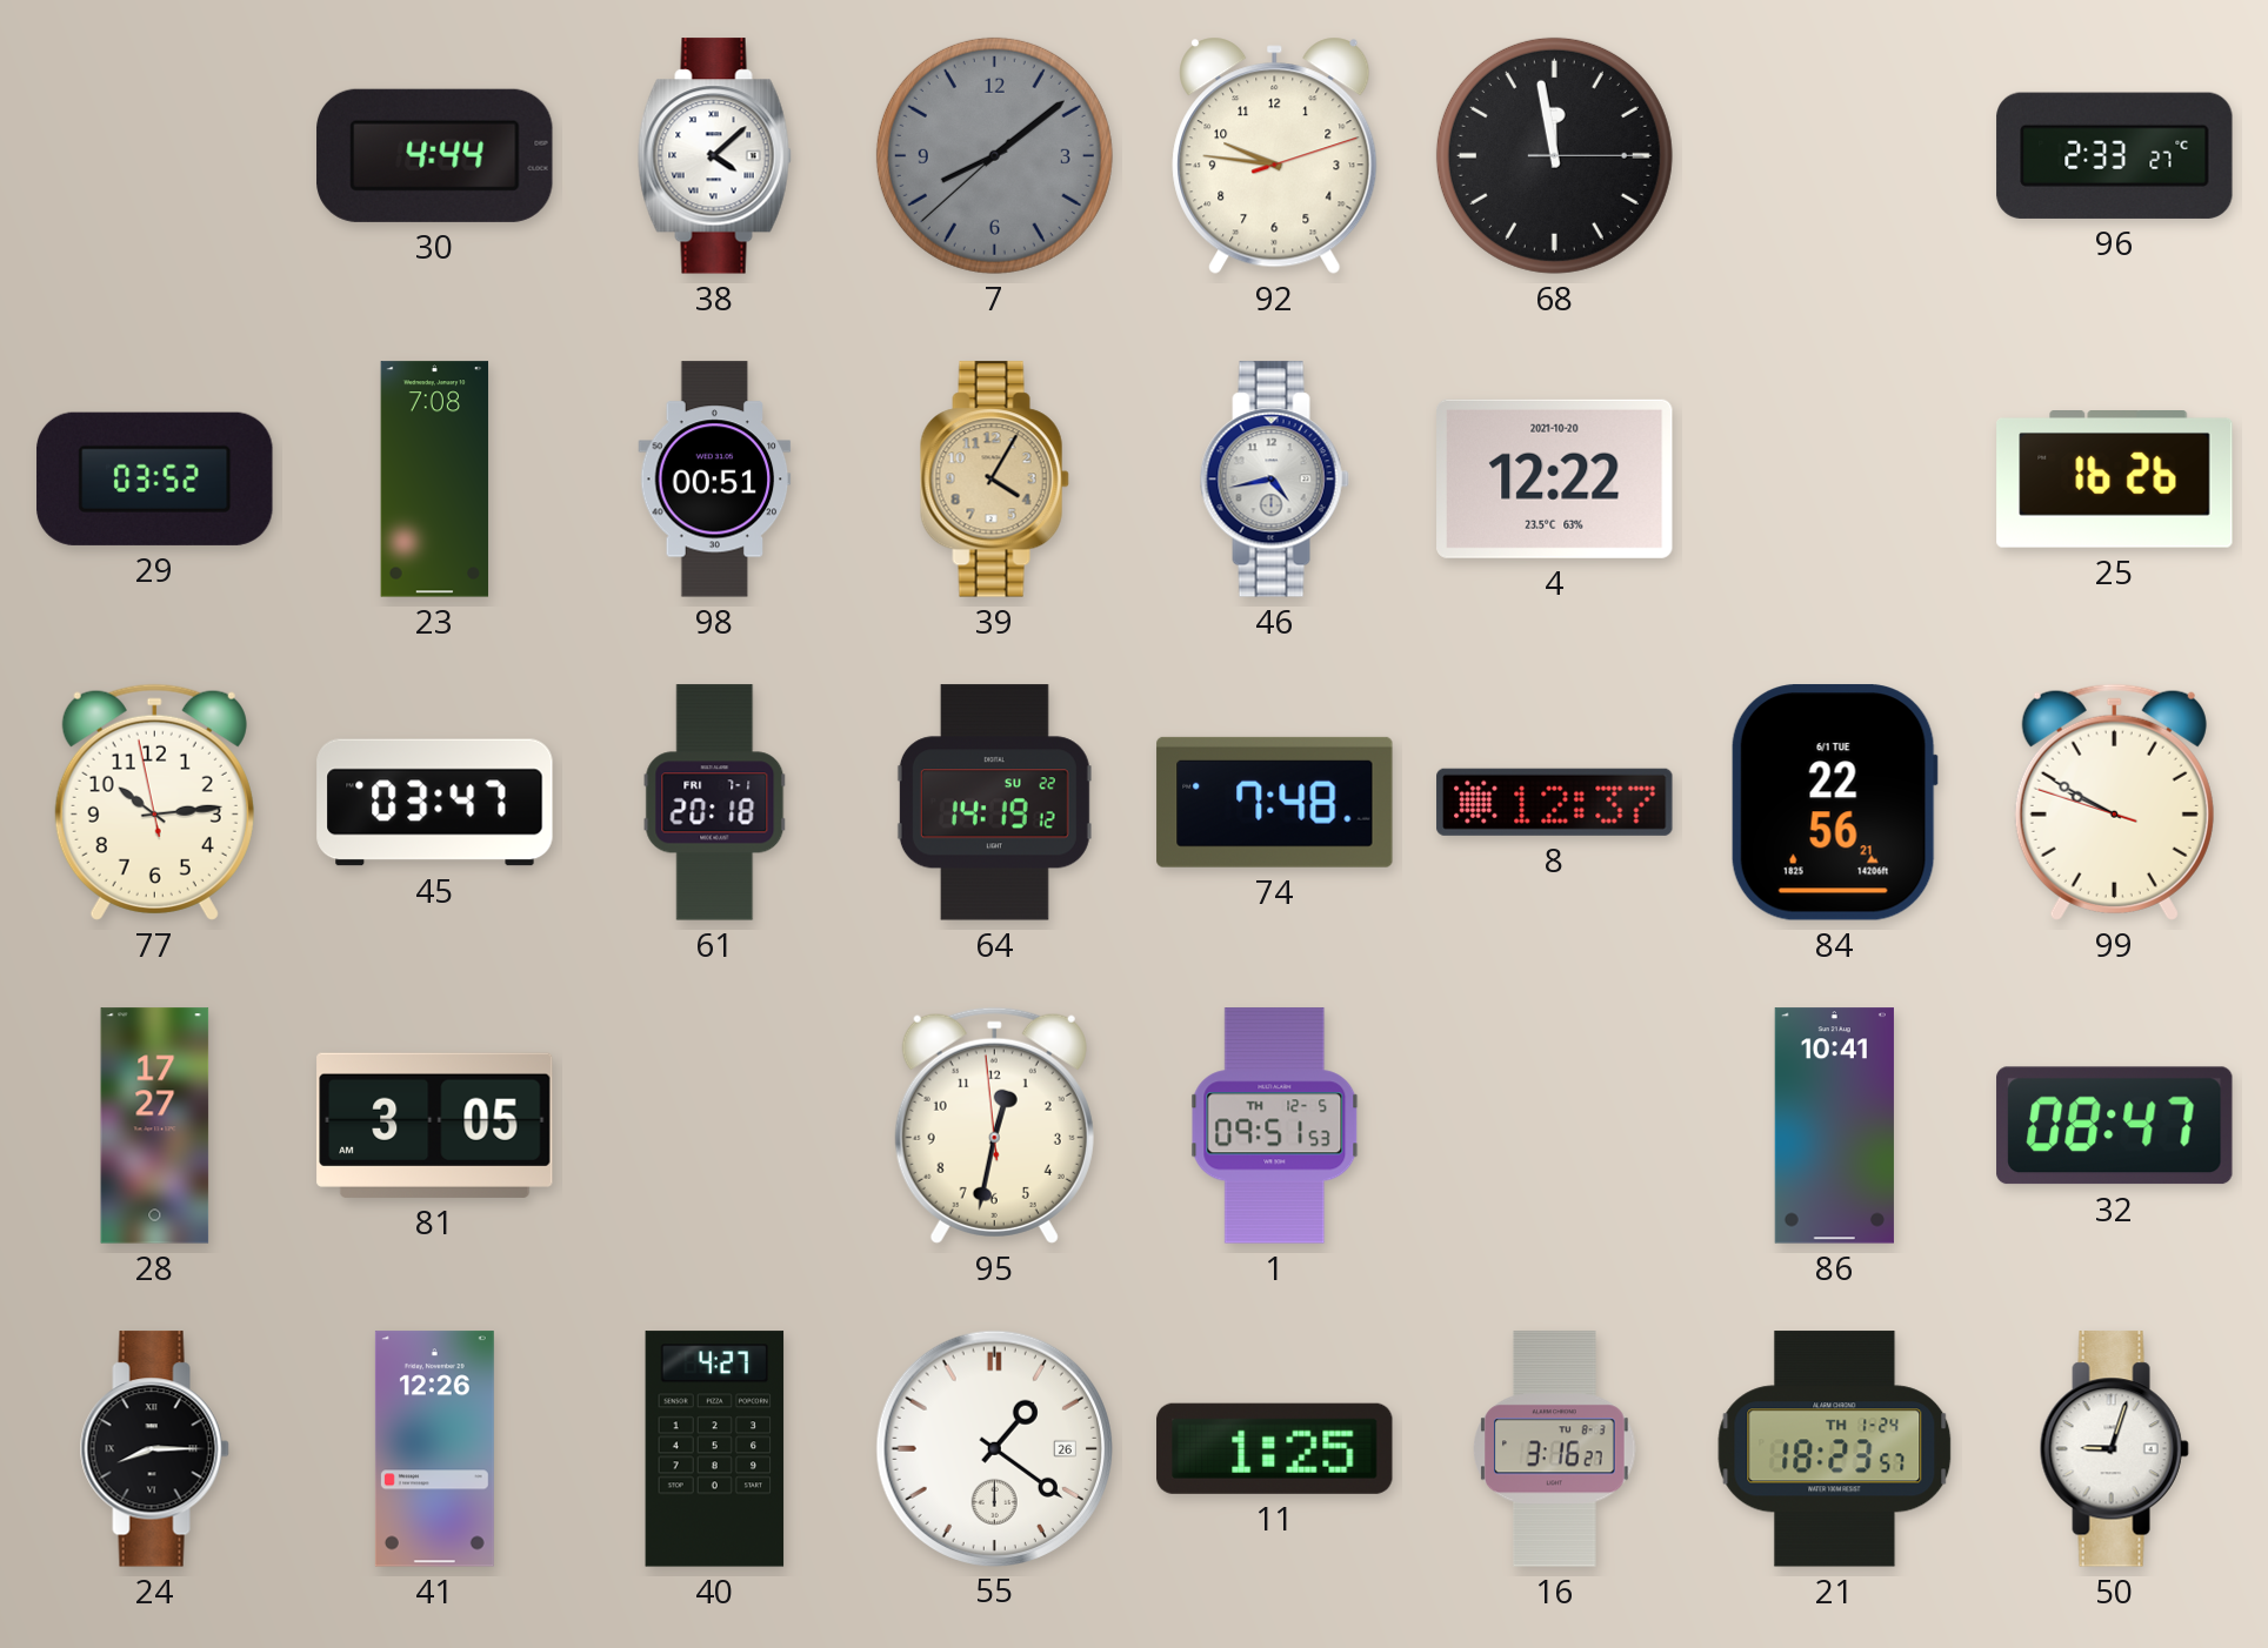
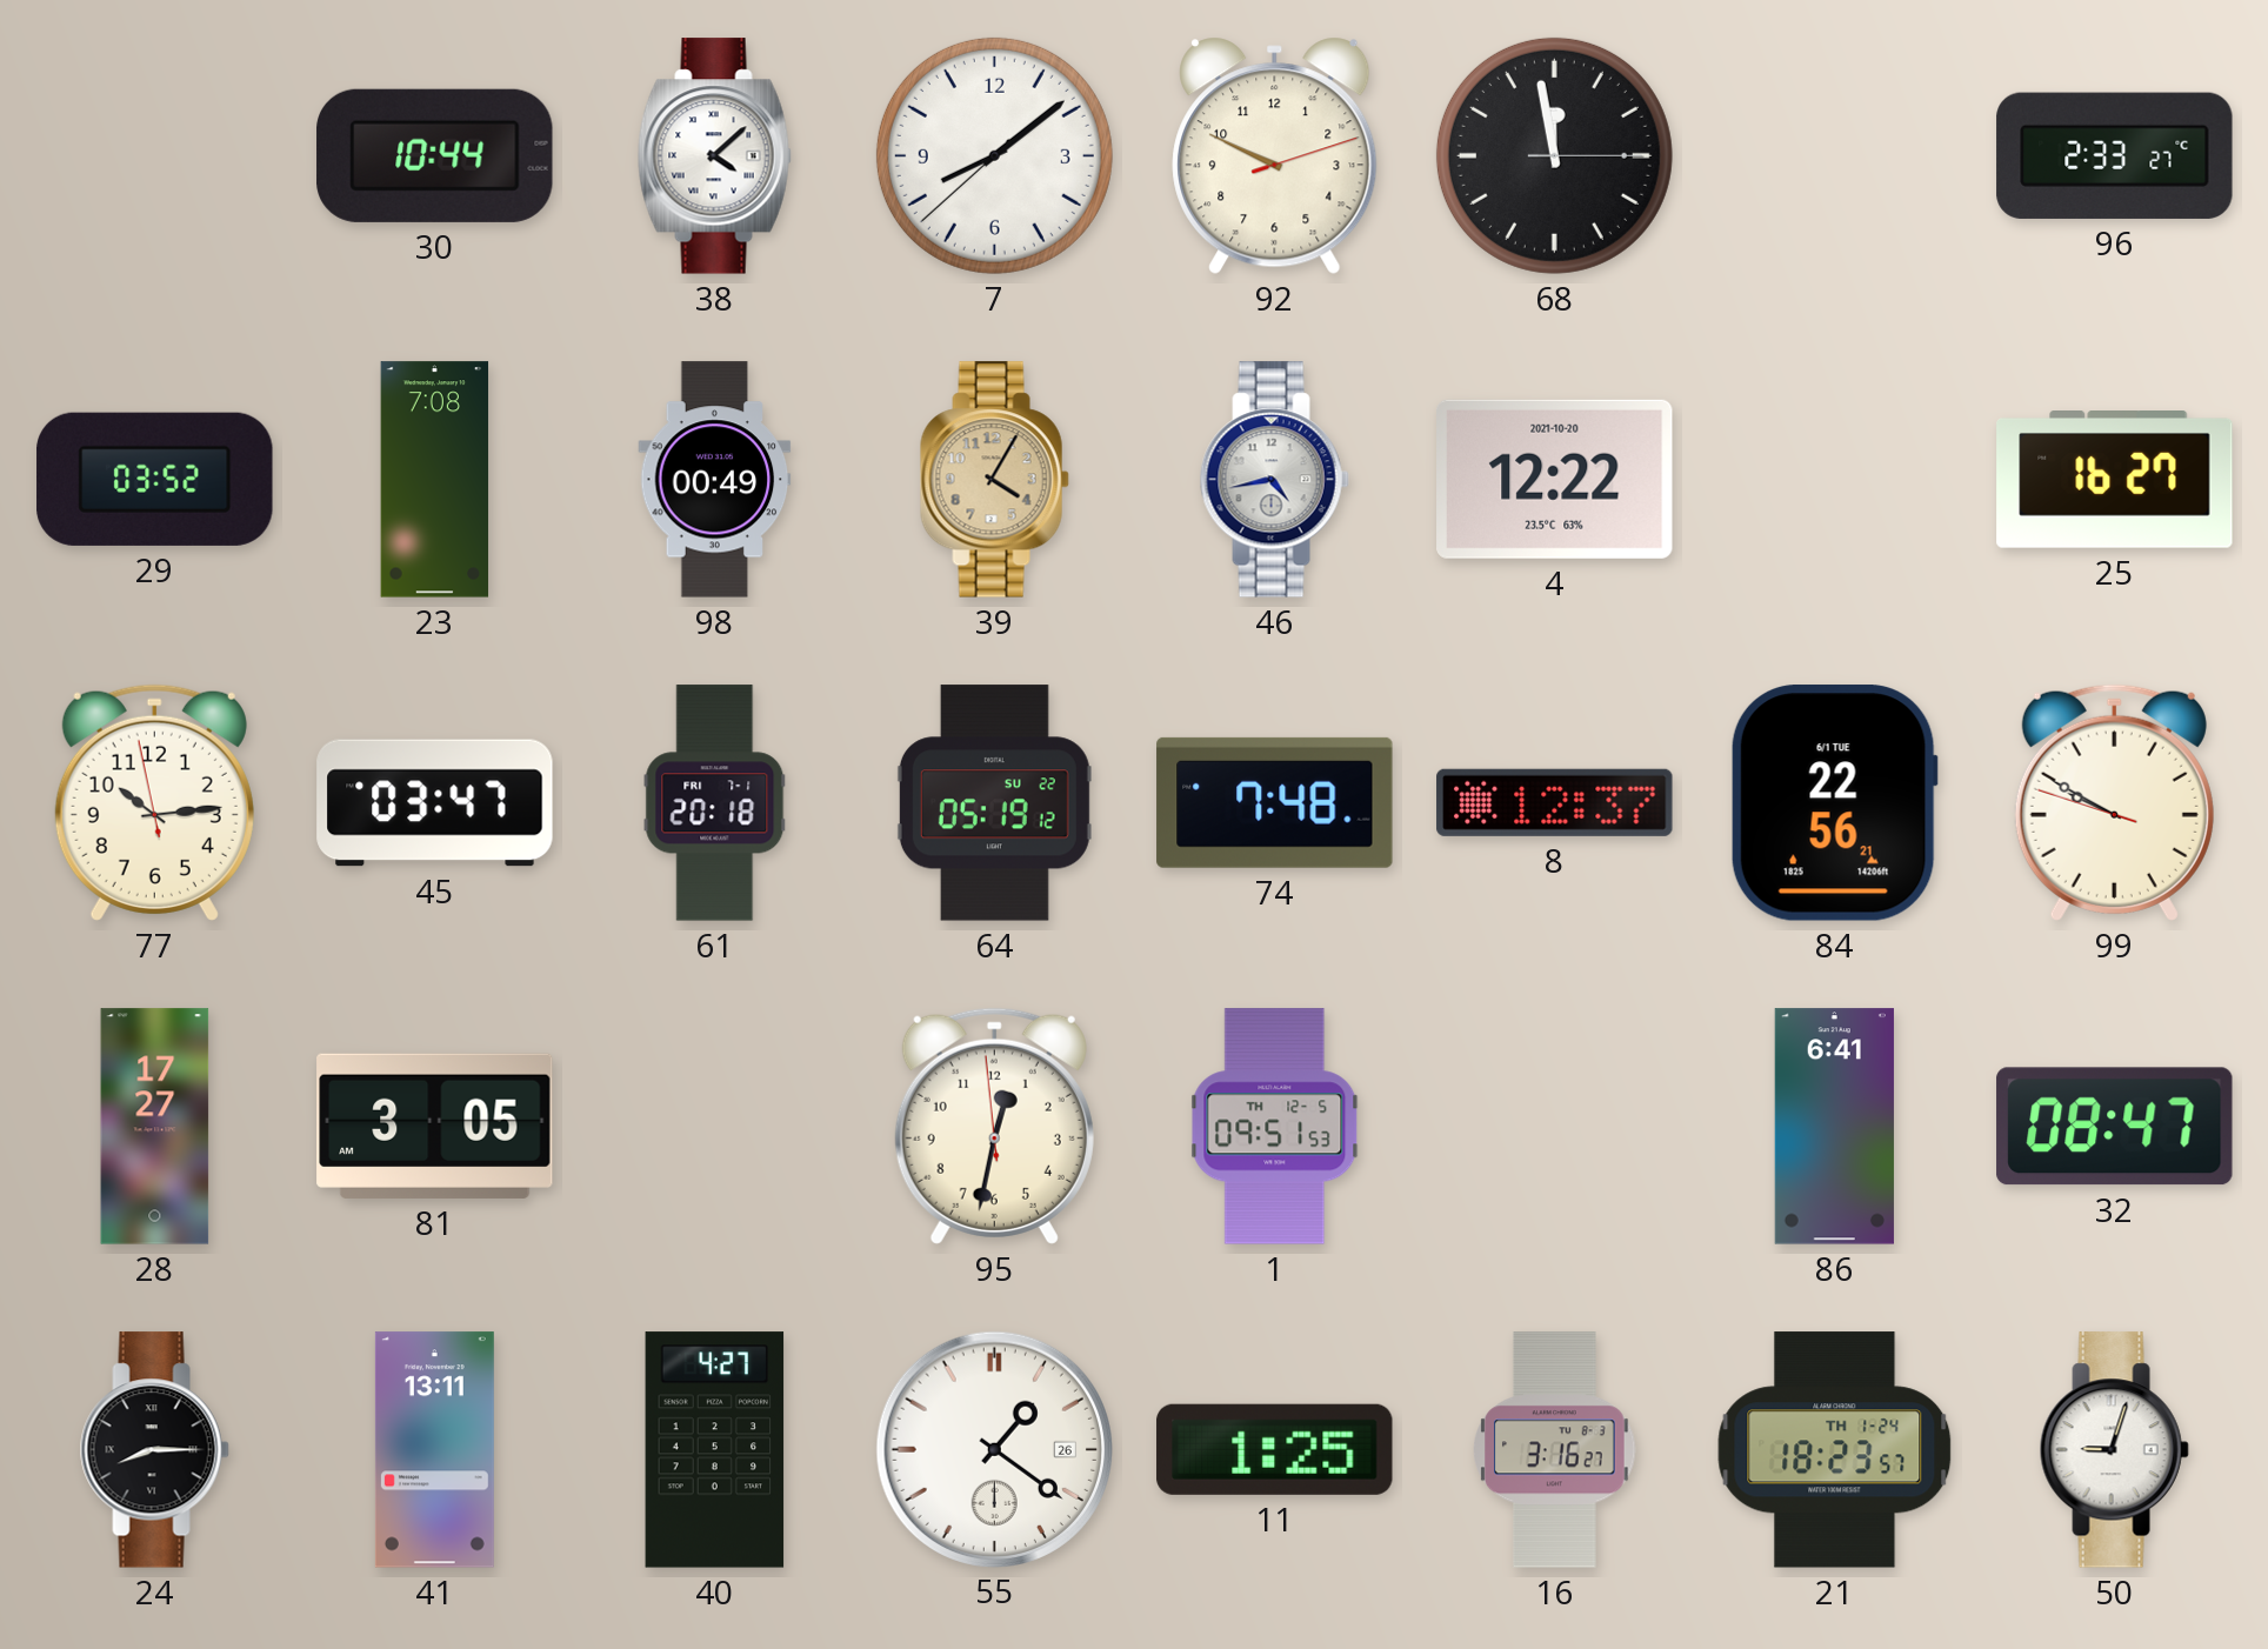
30: 4:44 -> 10:44 (435, 155)
7 dial: grey -> white (994, 155)
92: 9:46 -> 9:49 (1275, 155)
98: 00:51 -> 00:49 (715, 480)
25: 16:26 -> 16:27 (2115, 480)
64: 14:19 -> 05:19 (994, 803)
86: 10:41 -> 6:41 (1834, 1127)
41: 12:26 -> 13:11 (434, 1450)
